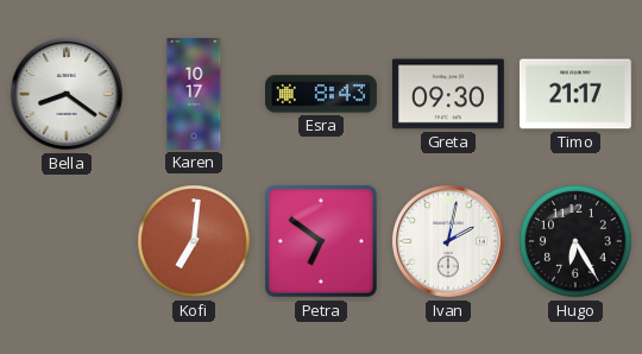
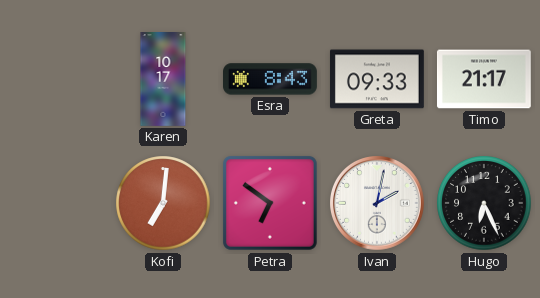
Bella: 8:21 -> none (68, 95)
Greta: 09:30 -> 09:33 (377, 79)
Hugo: 6:25 -> 6:26 (484, 203)
